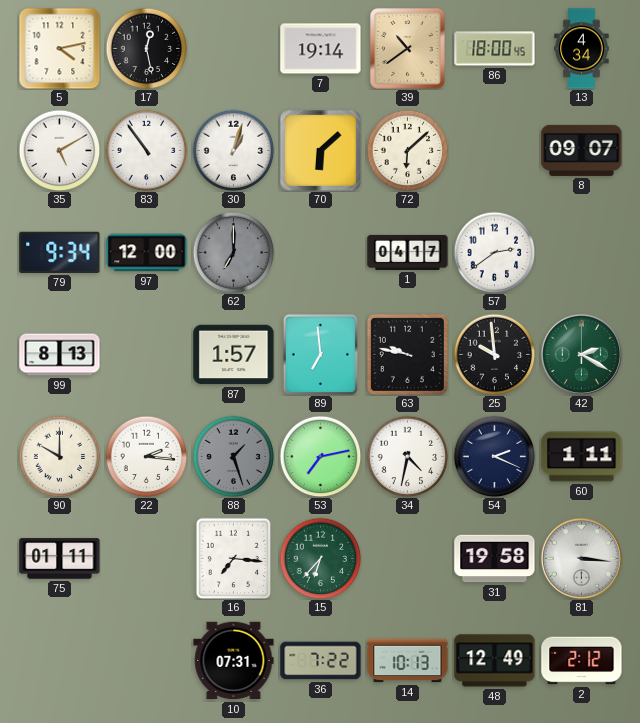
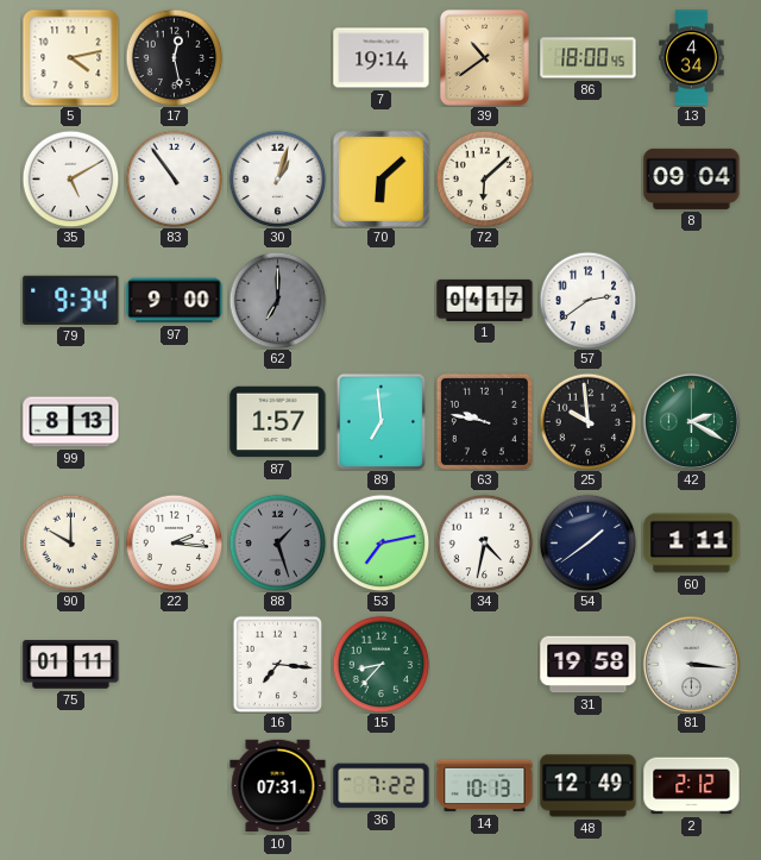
8: 09:07 -> 09:04 (692, 178)
97: 12:00 -> 9:00 (175, 301)
54: 2:19 -> 1:39 (587, 542)
15: 6:37 -> 8:37 (380, 664)
